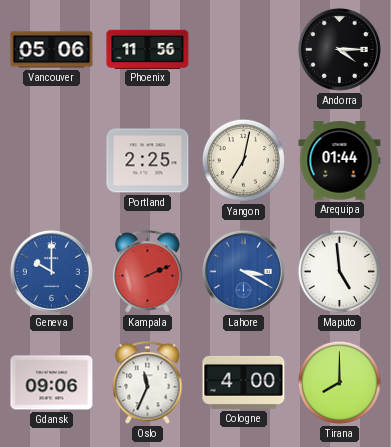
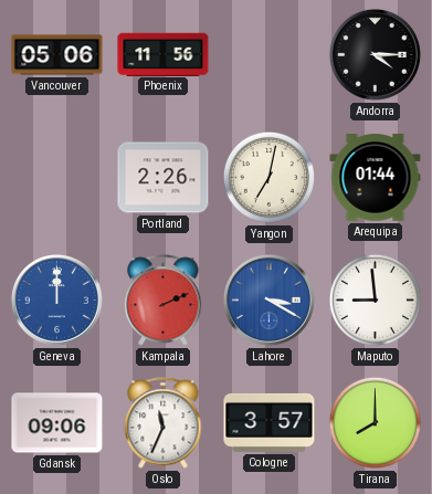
Portland: 2:25 -> 2:26 (164, 178)
Geneva: 10:00 -> 12:00 (56, 299)
Maputo: 4:59 -> 8:59 (375, 299)
Cologne: 4:00 -> 3:57 (270, 422)
